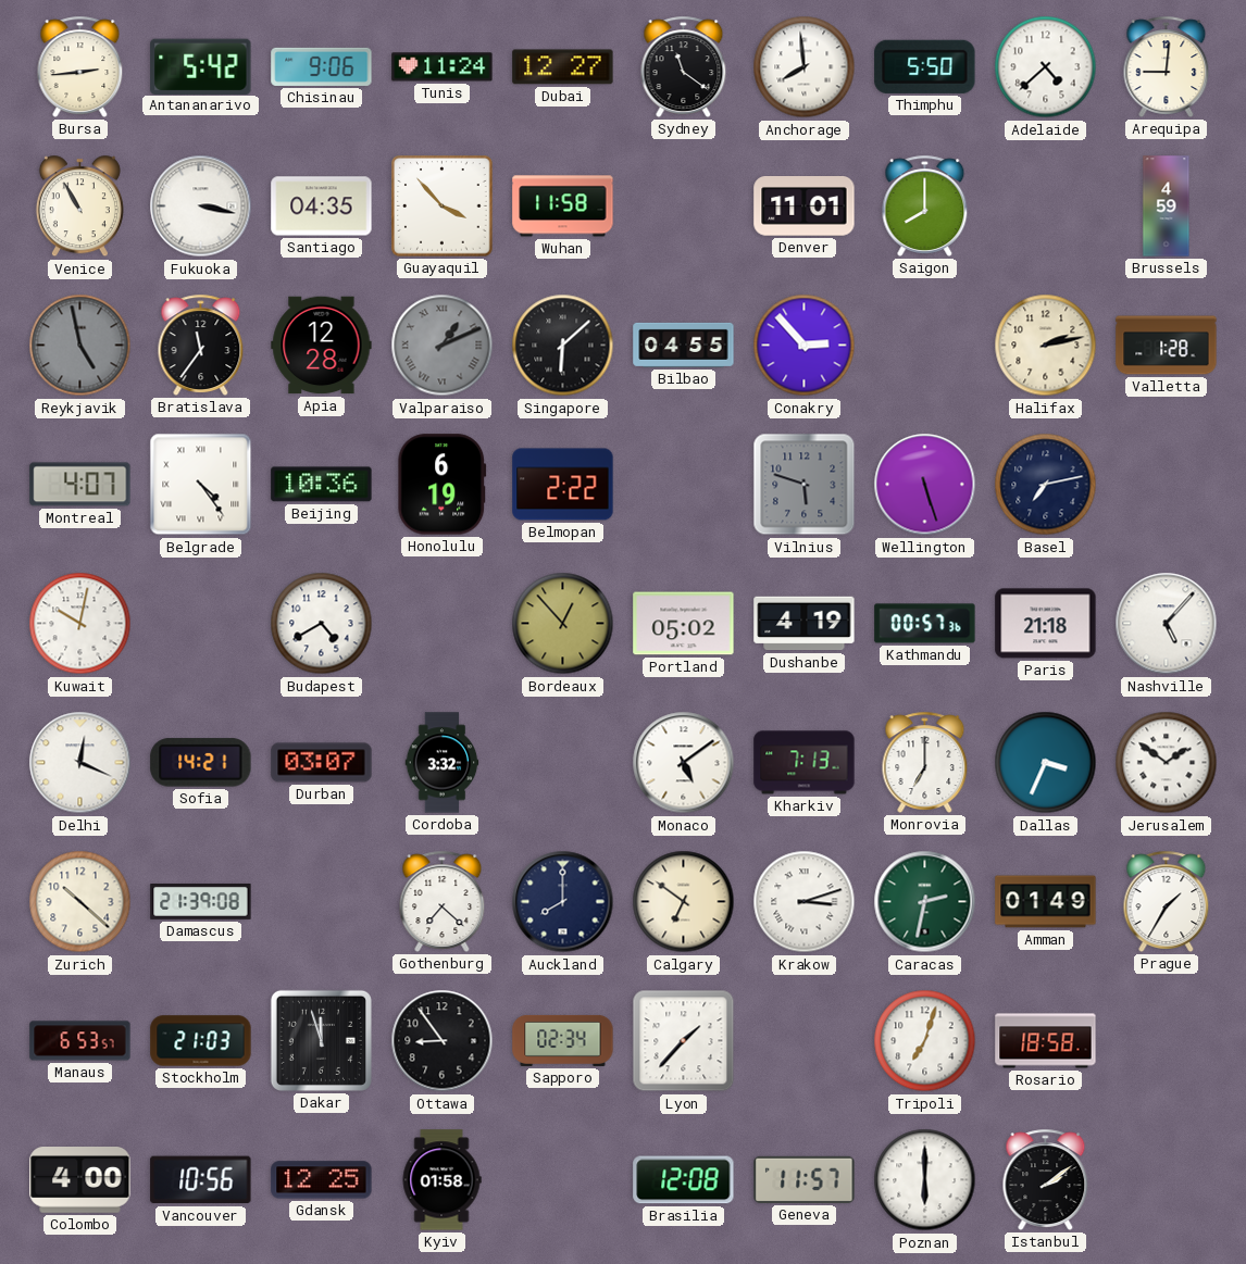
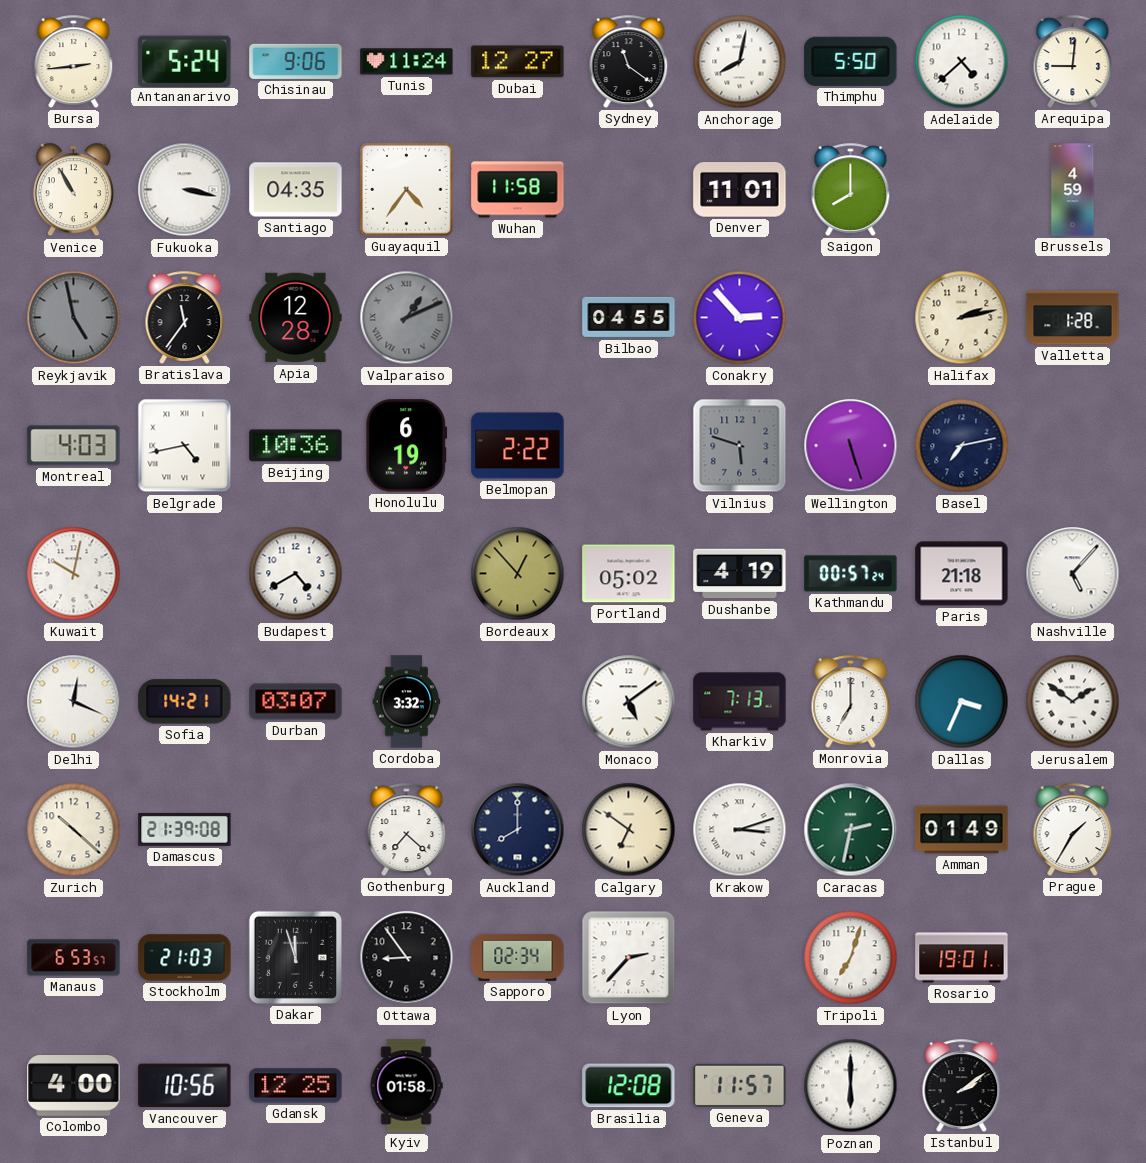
Antananarivo: 5:42 -> 5:24 (185, 61)
Anchorage: 7:59 -> 8:02 (740, 62)
Guayaquil: 3:53 -> 4:36 (407, 190)
Singapore: 6:08 -> none (563, 346)
Montreal: 4:07 -> 4:03 (74, 446)
Belgrade: 4:24 -> 4:43 (185, 446)
Kathmandu: 00:57:36 -> 00:57:24 (851, 574)
Lyon: 1:37 -> 2:37 (629, 958)
Rosario: 18:58 -> 19:01 (962, 958)
